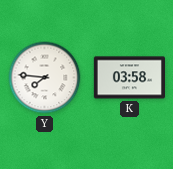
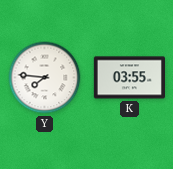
K: 03:58 -> 03:55 (129, 78)
